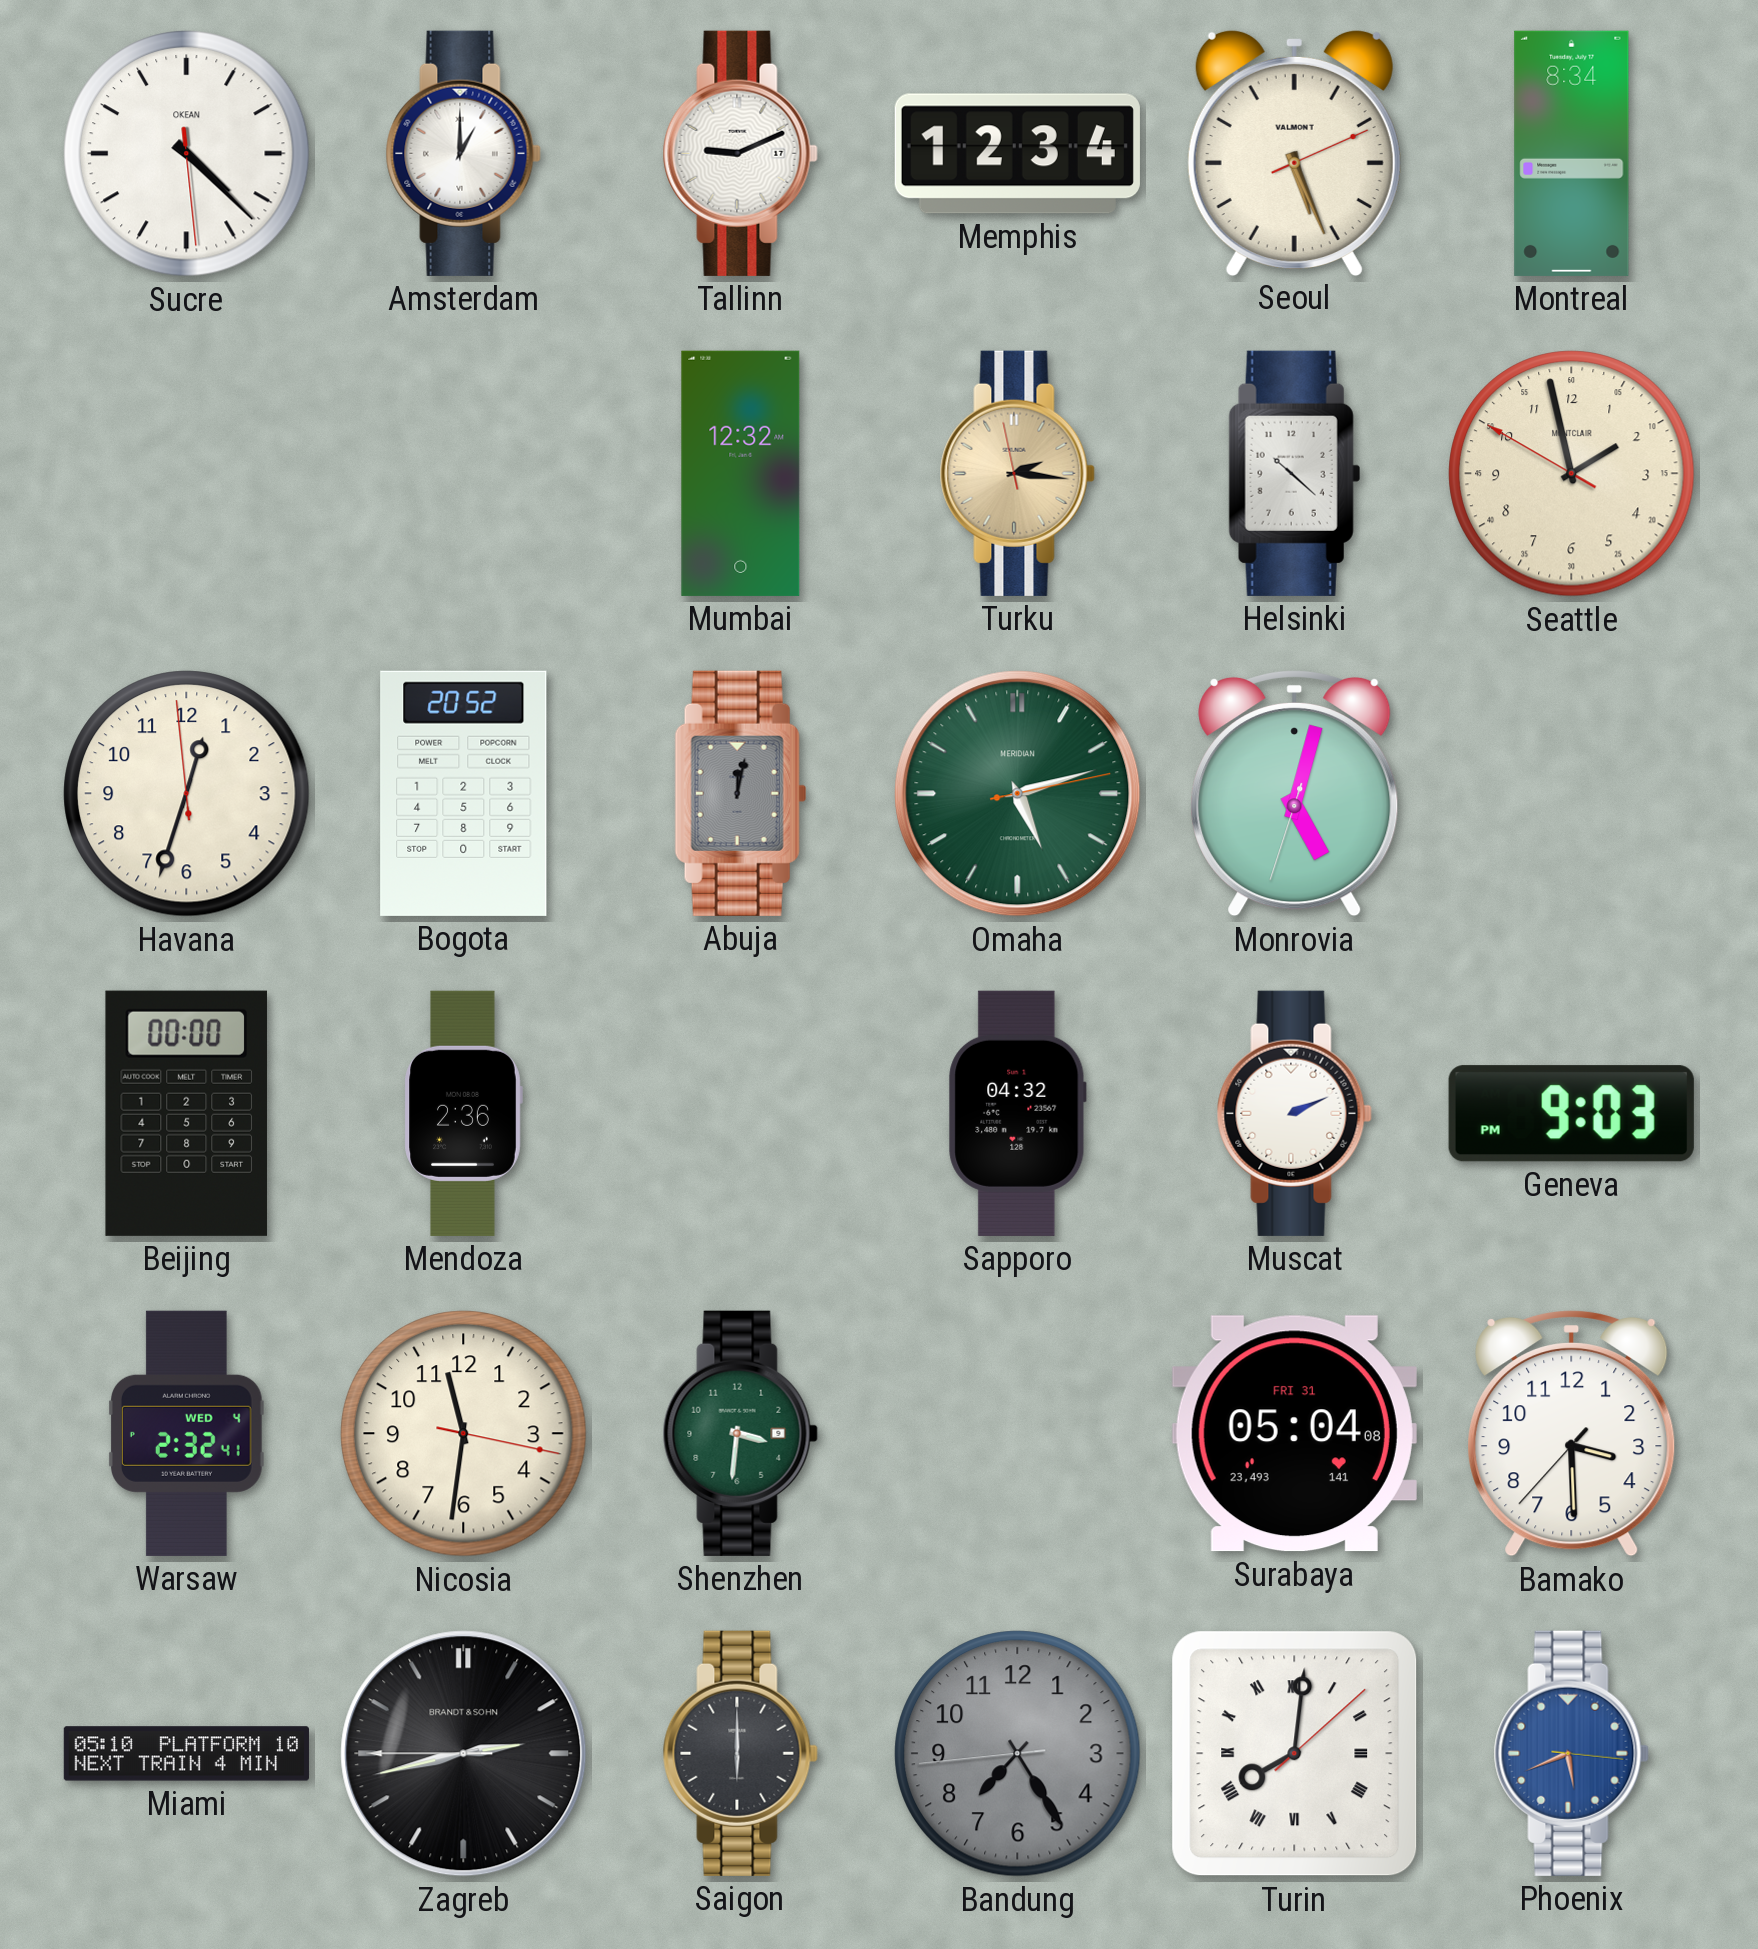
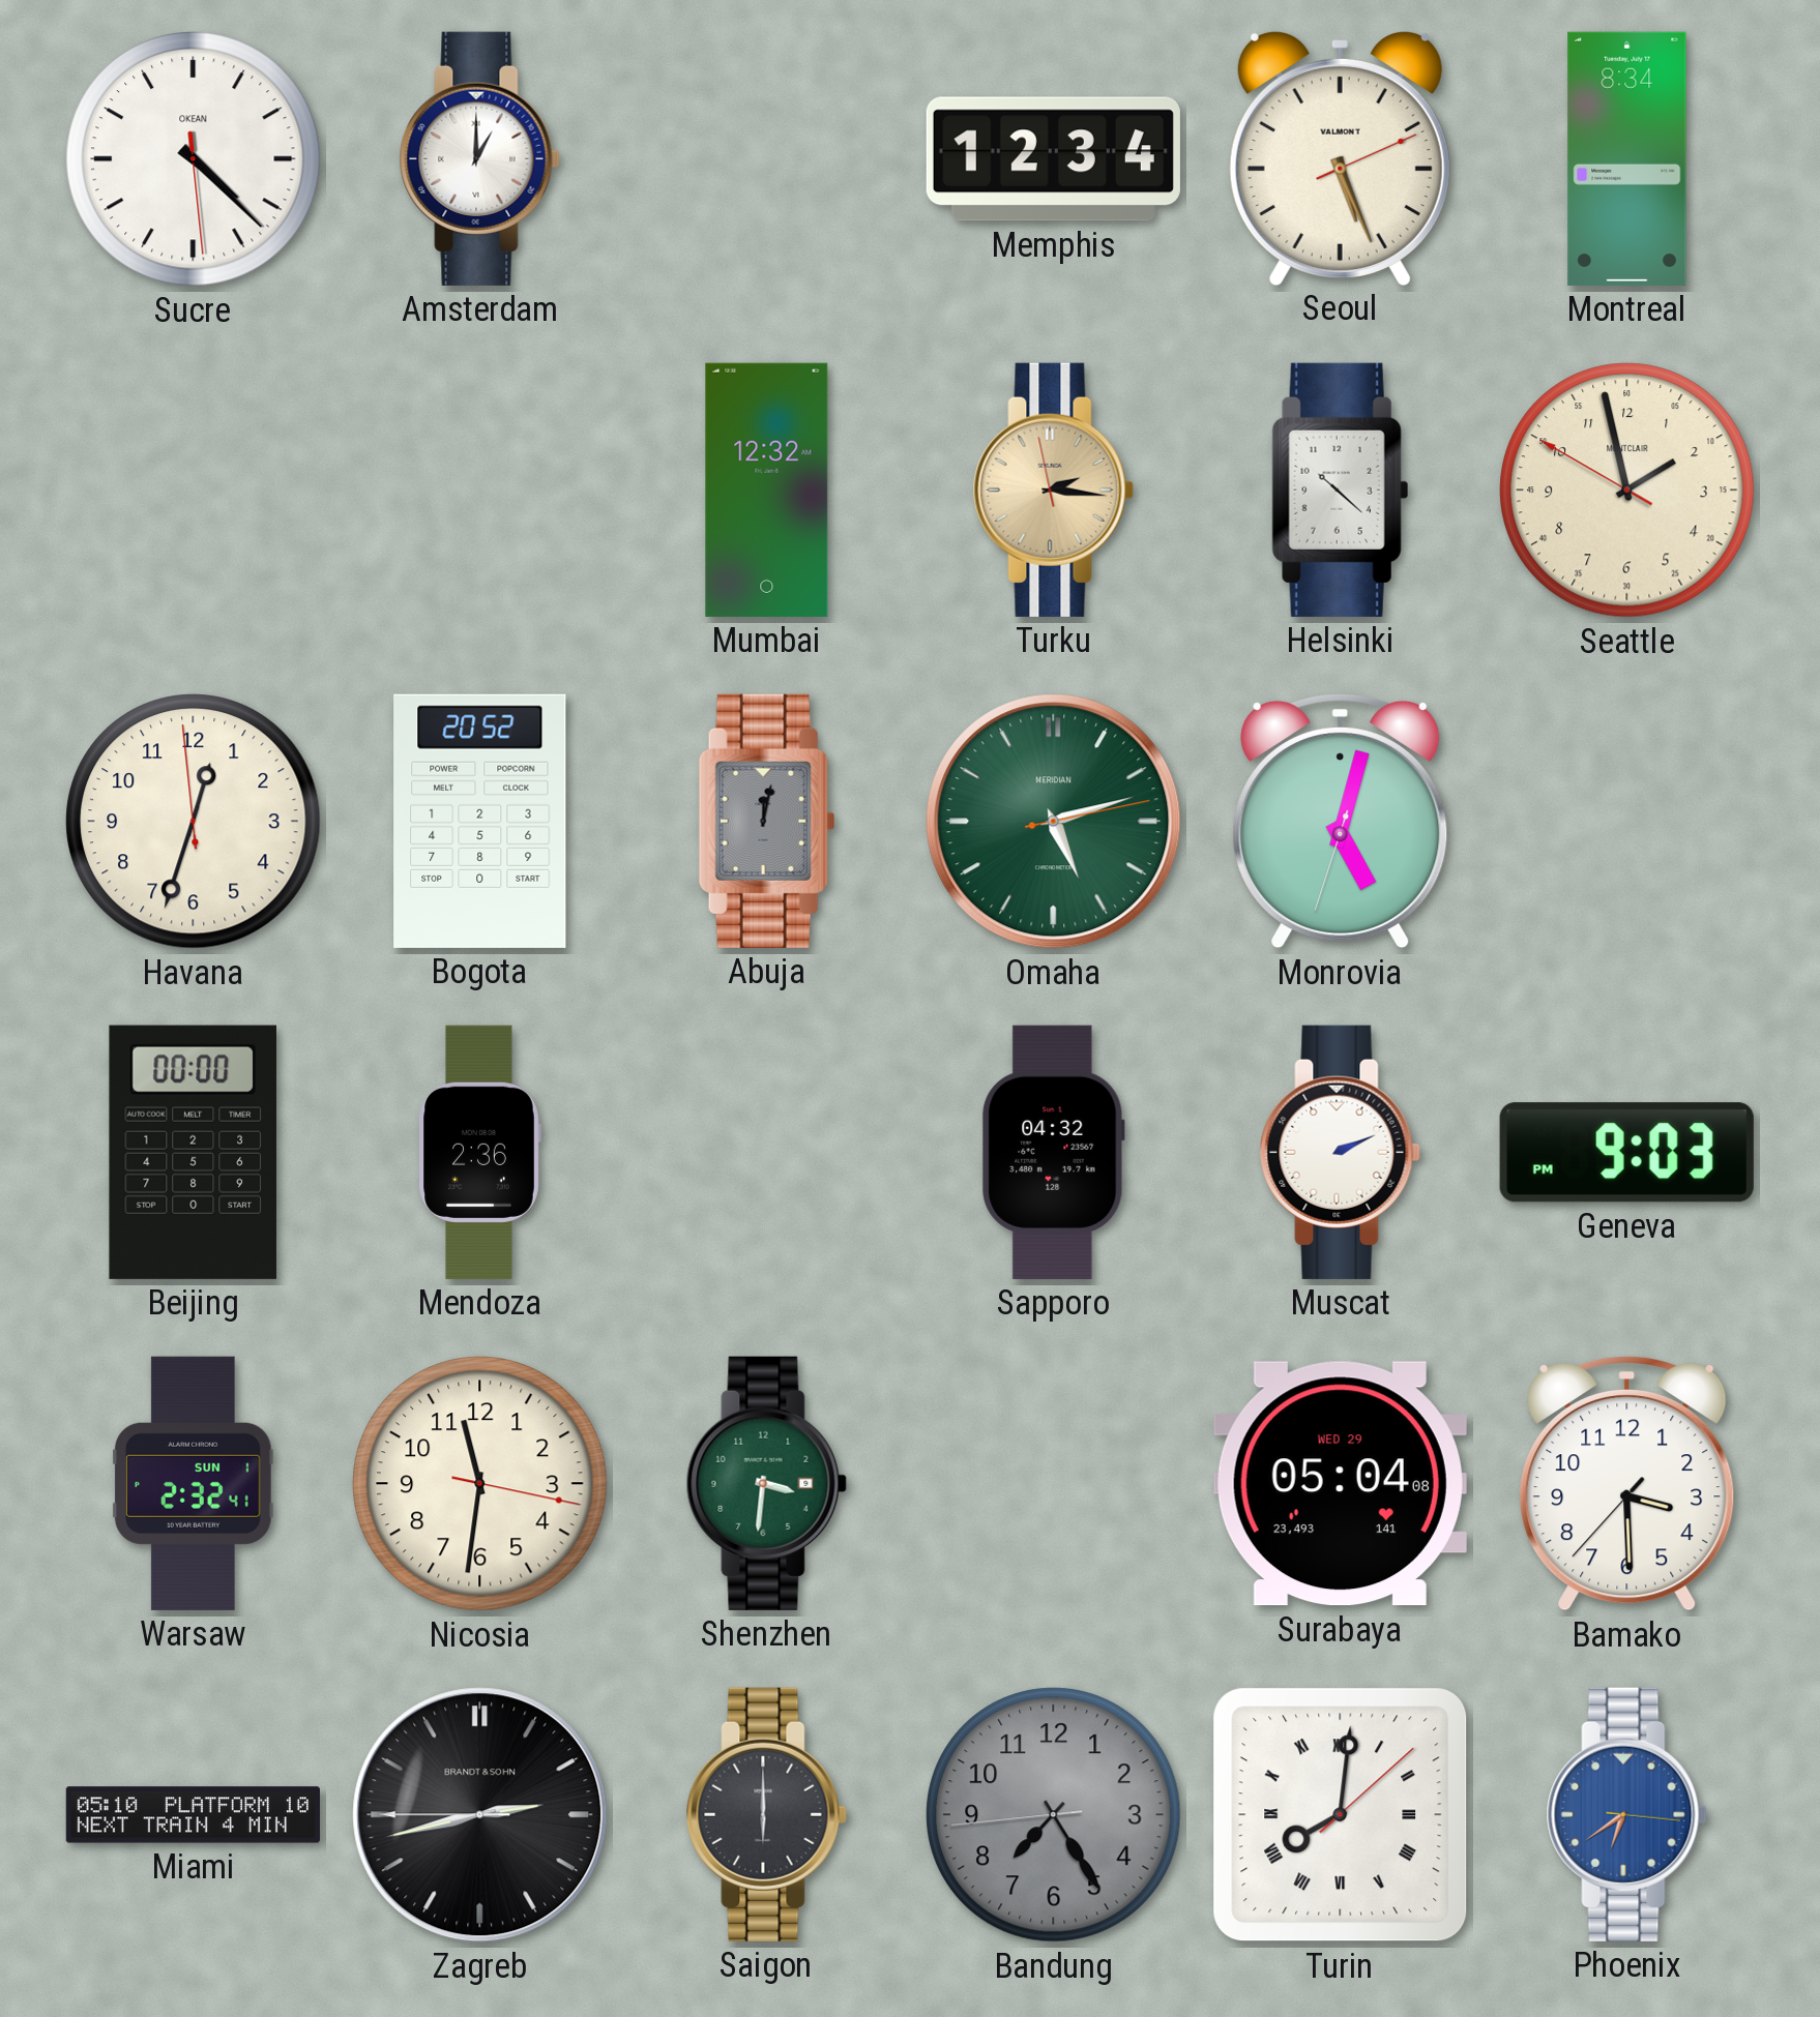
Tallinn: 9:11 -> none (740, 153)
Warsaw date: WED 4 -> SUN 1 (194, 1483)
Surabaya date: FRI 31 -> WED 29 (1340, 1484)
Phoenix: 5:41 -> 6:39 (1626, 1814)
